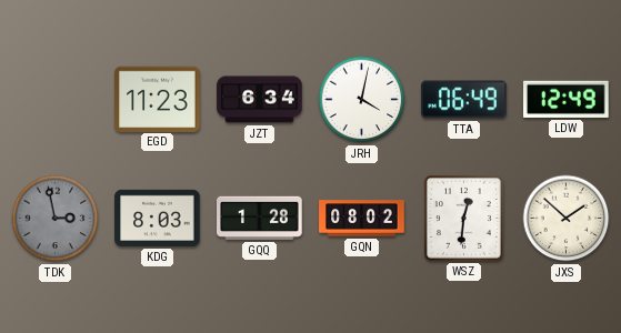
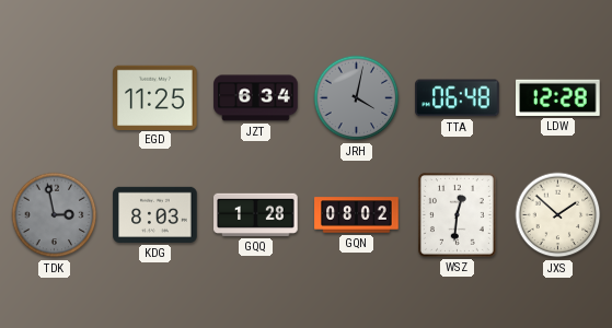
EGD: 11:23 -> 11:25 (155, 97)
JRH dial: white -> grey (357, 98)
TTA: 06:49 -> 06:48 (458, 98)
LDW: 12:49 -> 12:28 (558, 97)
